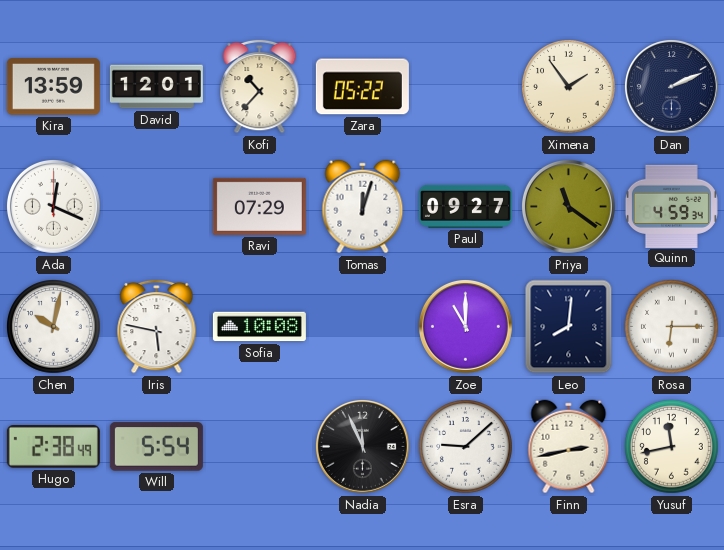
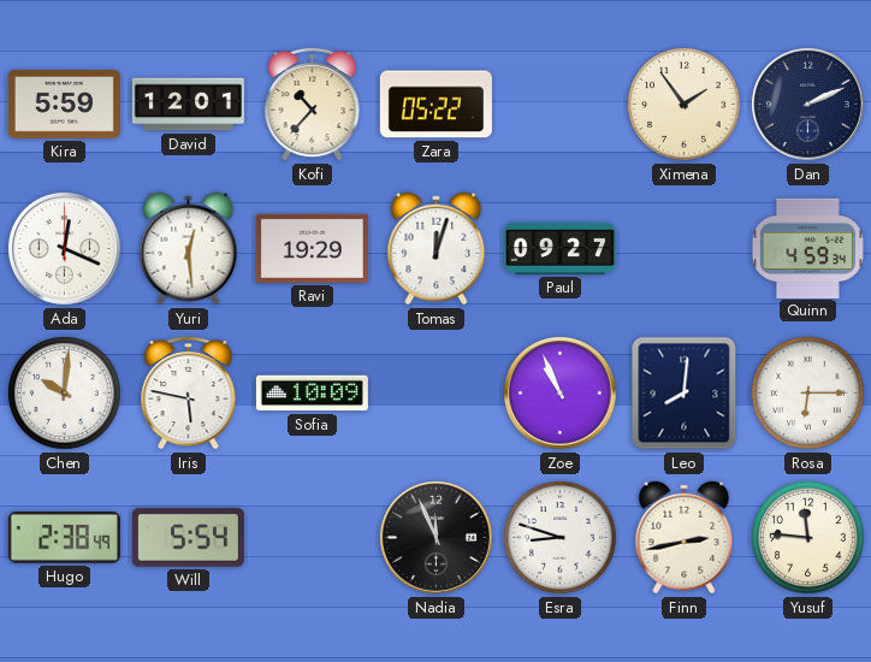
Kira: 13:59 -> 5:59 (64, 105)
Yuri: none -> 12:29 (189, 249)
Ravi: 07:29 -> 19:29 (312, 248)
Priya: 11:21 -> none (568, 206)
Chen: 10:02 -> 10:01 (65, 394)
Sofia: 10:08 -> 10:09 (312, 394)
Zoe: 11:00 -> 10:56 (559, 392)
Esra: 9:08 -> 8:48 (561, 538)
Yusuf: 11:43 -> 11:46 (808, 538)
